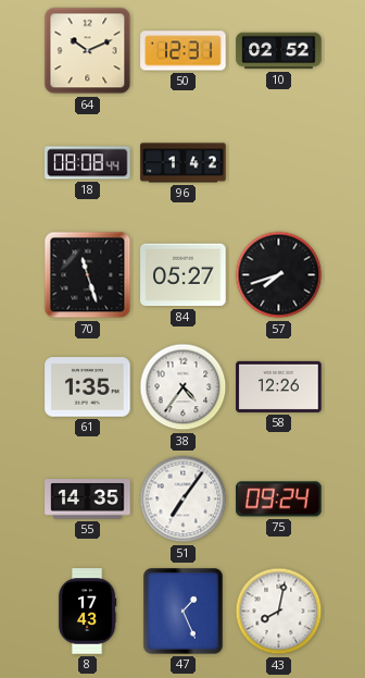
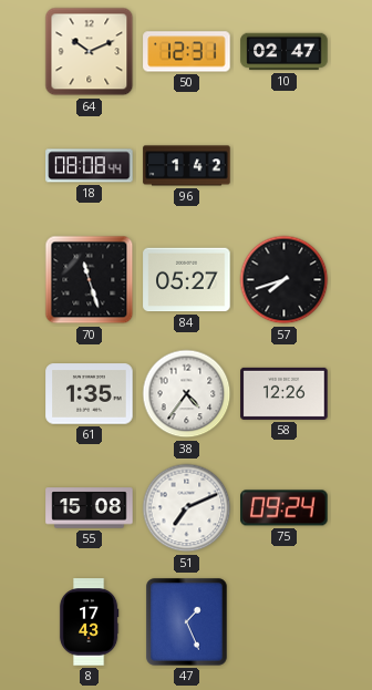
10: 02:52 -> 02:47 (285, 52)
55: 14:35 -> 15:08 (90, 508)
51: 7:06 -> 7:11 (187, 508)
43: 8:02 -> none (279, 612)
